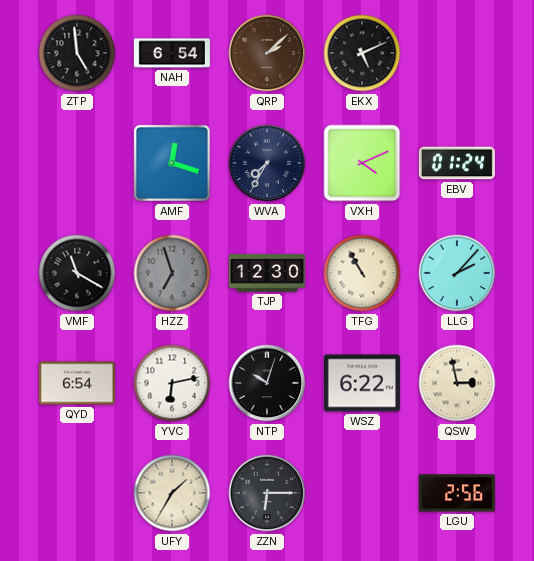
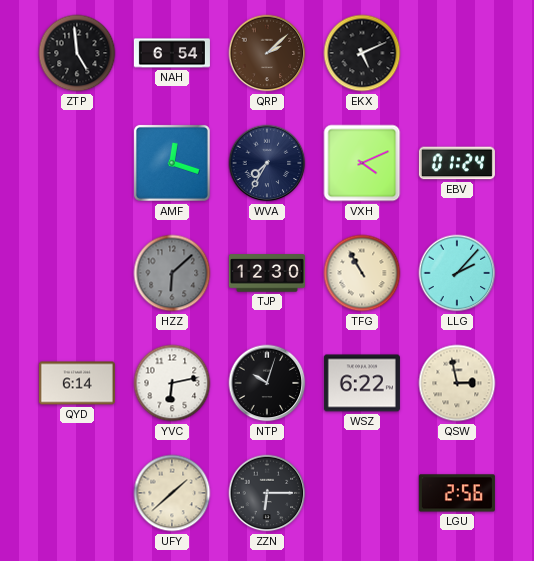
VMF: 11:20 -> none (77, 273)
HZZ: 6:57 -> 6:08 (172, 273)
QYD: 6:54 -> 6:14 (77, 383)
UFY: 1:35 -> 1:38 (172, 493)
